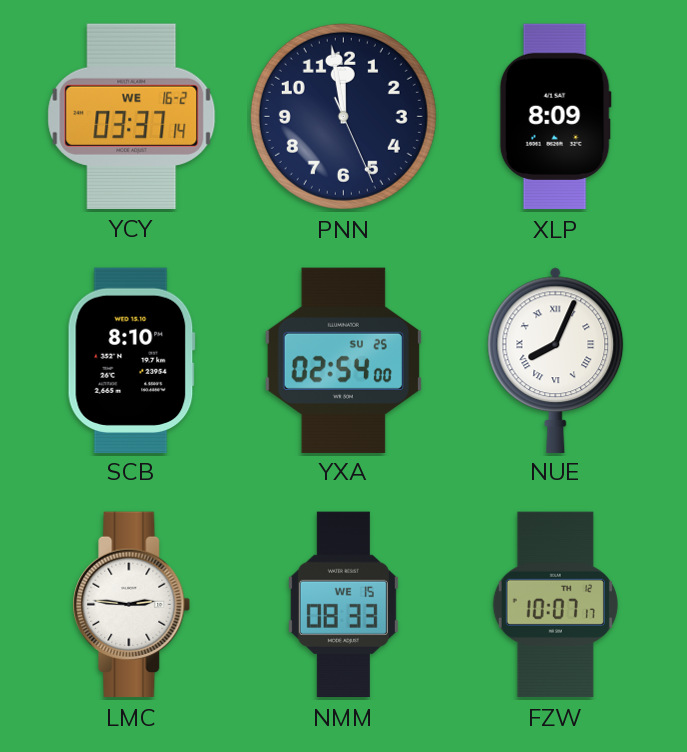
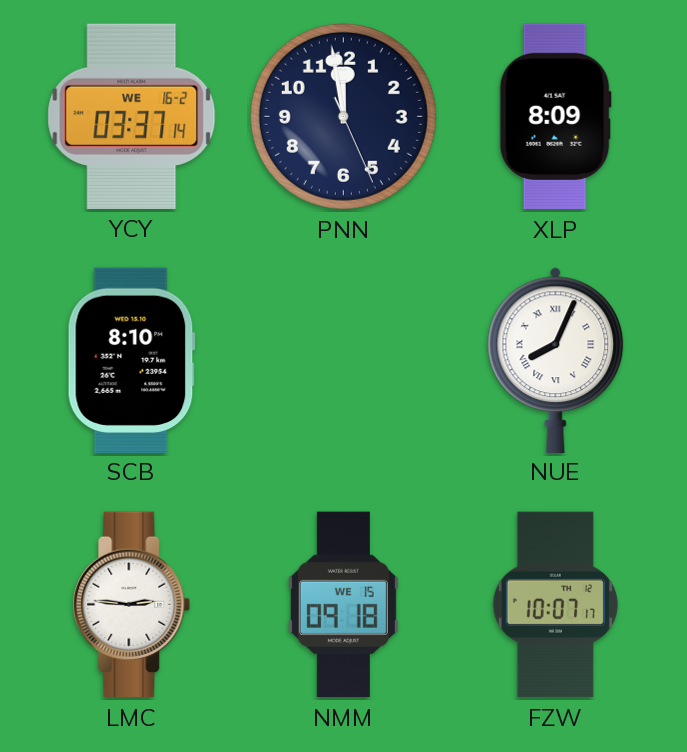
YXA: 02:54 -> none (343, 360)
NMM: 08:33 -> 09:18 (343, 605)
